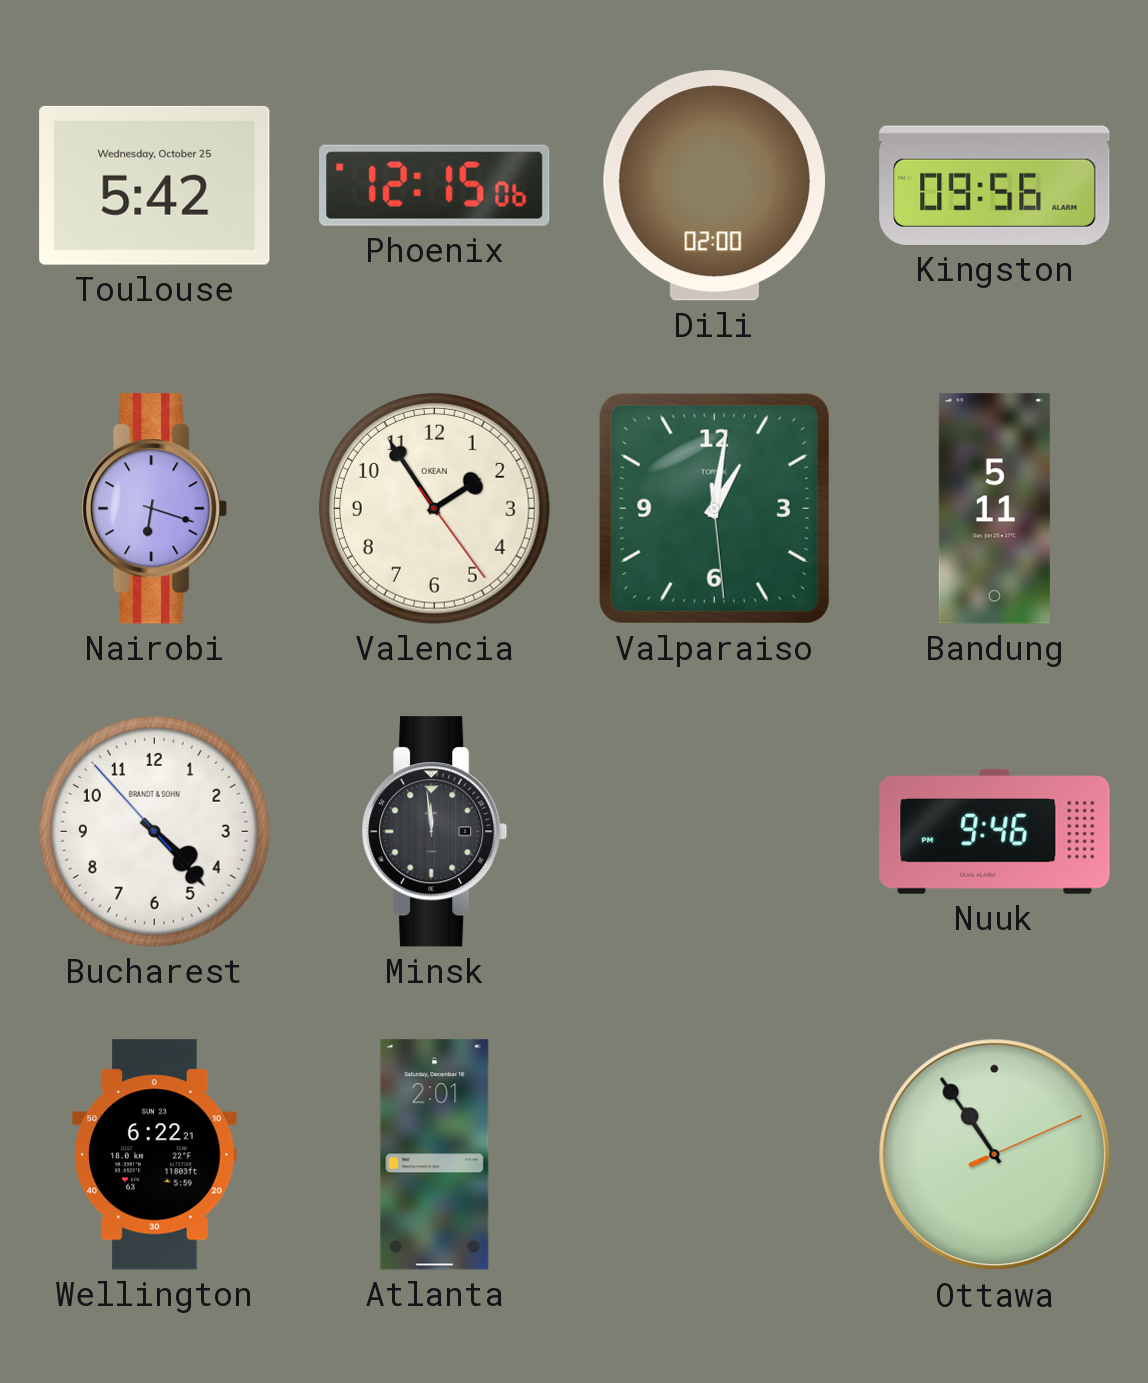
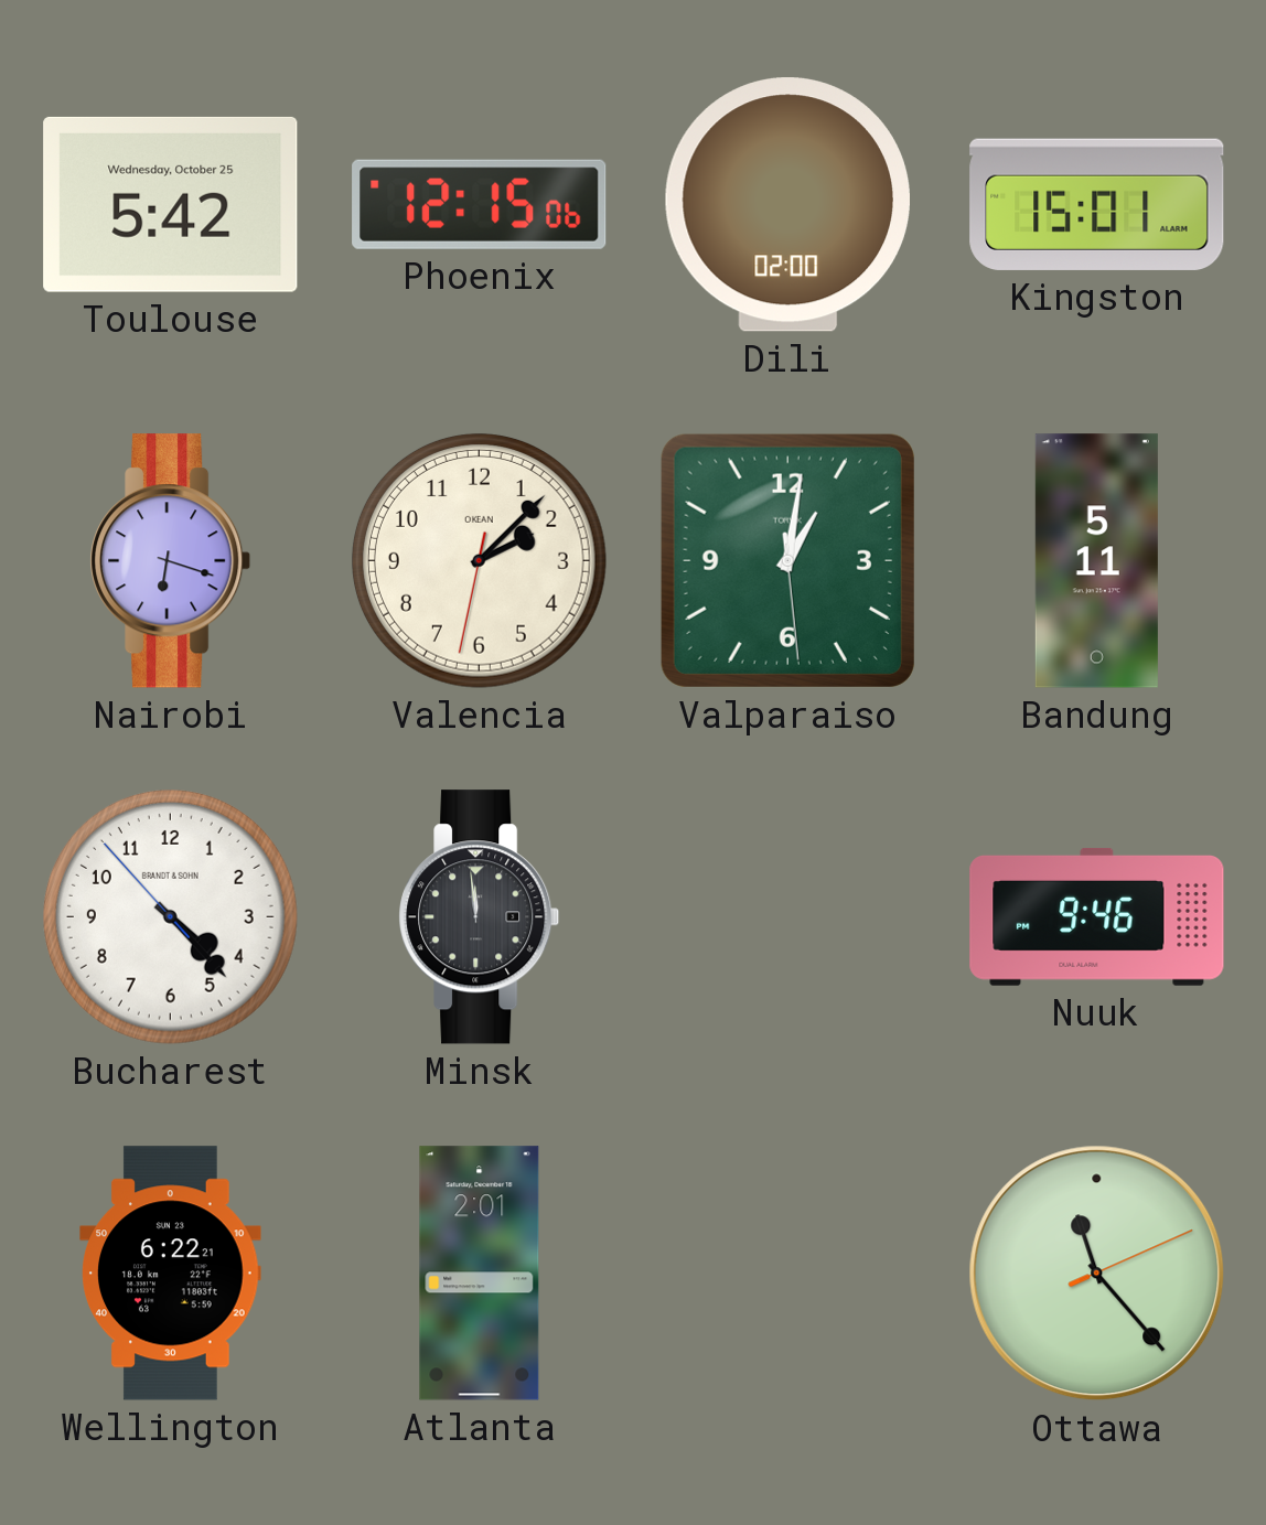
Kingston: 09:56 -> 15:01 (1097, 204)
Valencia: 1:54 -> 2:07 (479, 560)
Ottawa: 10:54 -> 11:23 (1097, 1274)
